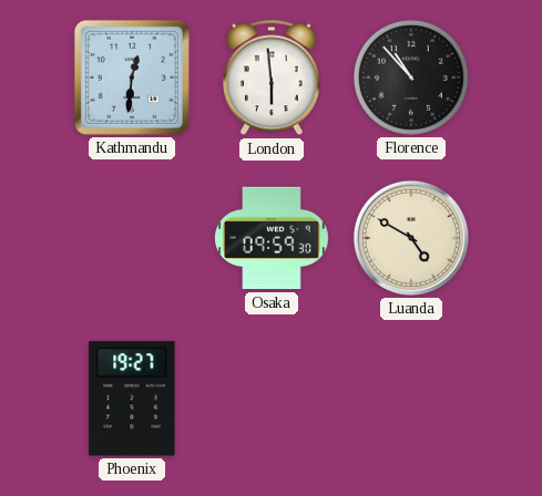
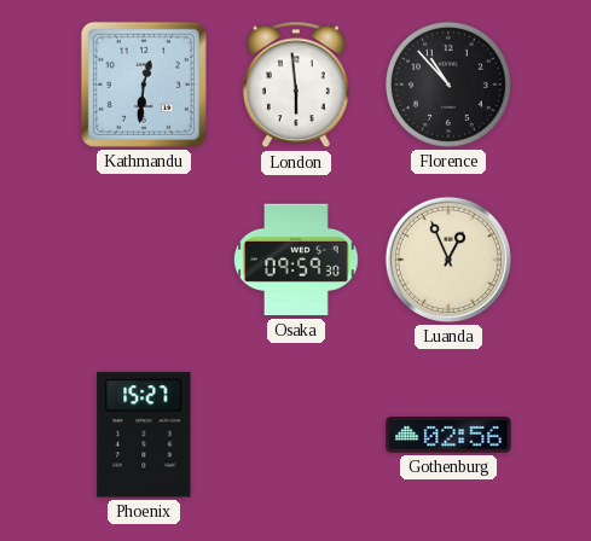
Luanda: 4:50 -> 12:56 (448, 260)
Phoenix: 19:27 -> 15:27 (144, 435)
Gothenburg: none -> 02:56 (448, 435)
